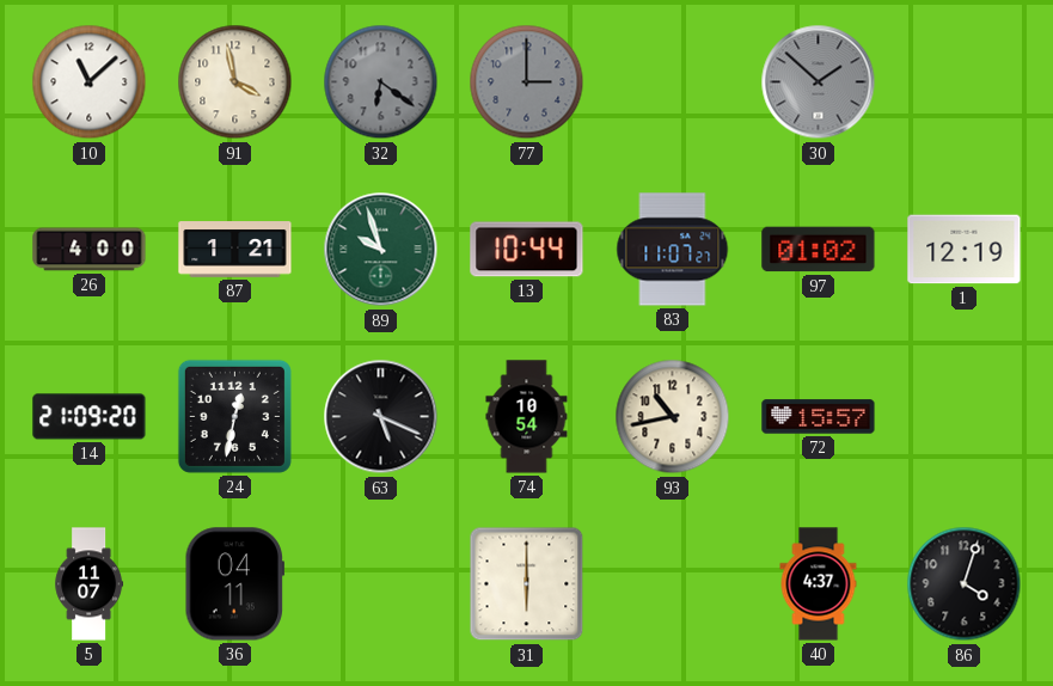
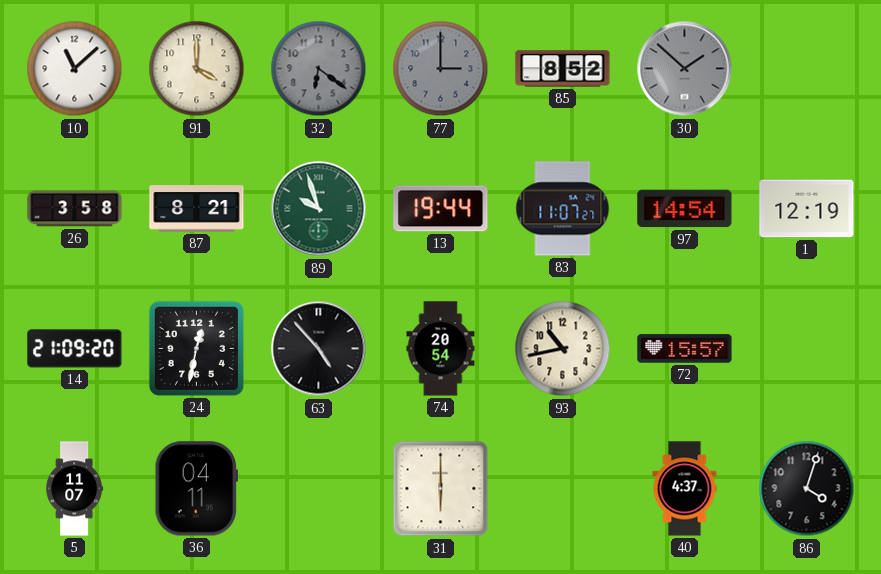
91: 3:58 -> 4:00 (197, 69)
85: none -> 8:52 (563, 69)
26: 4:00 -> 3:58 (75, 209)
87: 1:21 -> 8:21 (197, 209)
13: 10:44 -> 19:44 (441, 209)
97: 01:02 -> 14:54 (685, 209)
63: 5:19 -> 4:53 (319, 349)
74: 10:54 -> 20:54 (441, 349)
